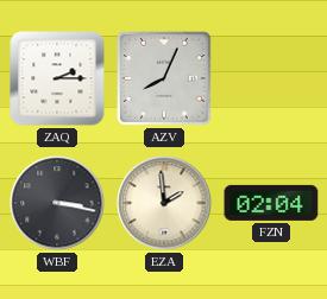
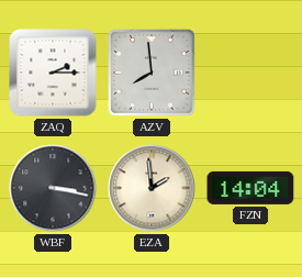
AZV: 8:04 -> 7:59 (152, 73)
FZN: 02:04 -> 14:04 (250, 188)
